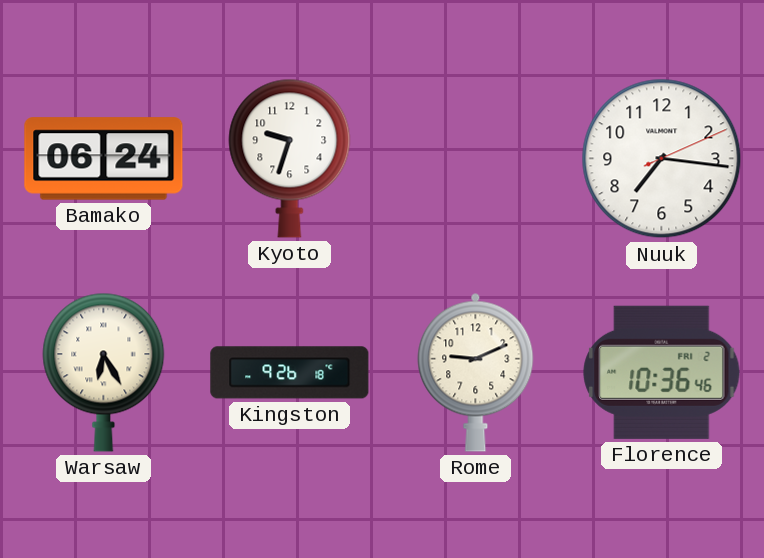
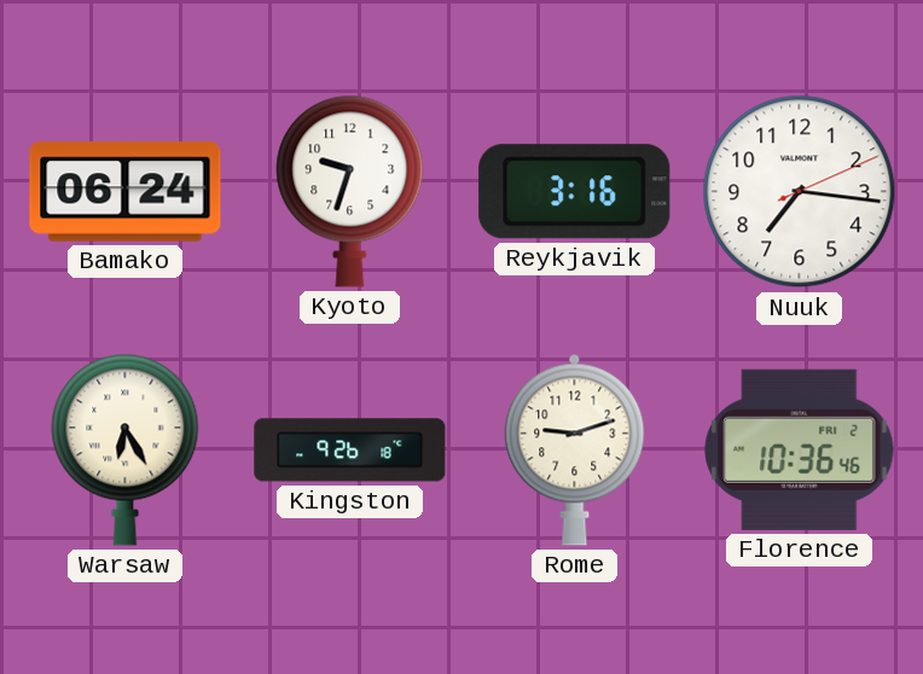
Reykjavik: none -> 3:16 (575, 192)
Rome: 9:11 -> 9:12 (575, 449)
